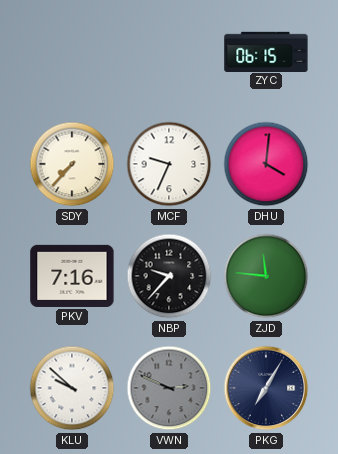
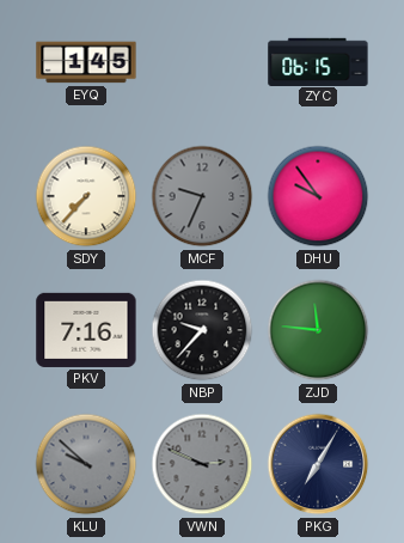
EYQ: none -> 1:45 (86, 62)
MCF dial: white -> grey (202, 196)
DHU: 4:01 -> 9:54 (318, 196)
KLU dial: white -> grey (86, 464)
